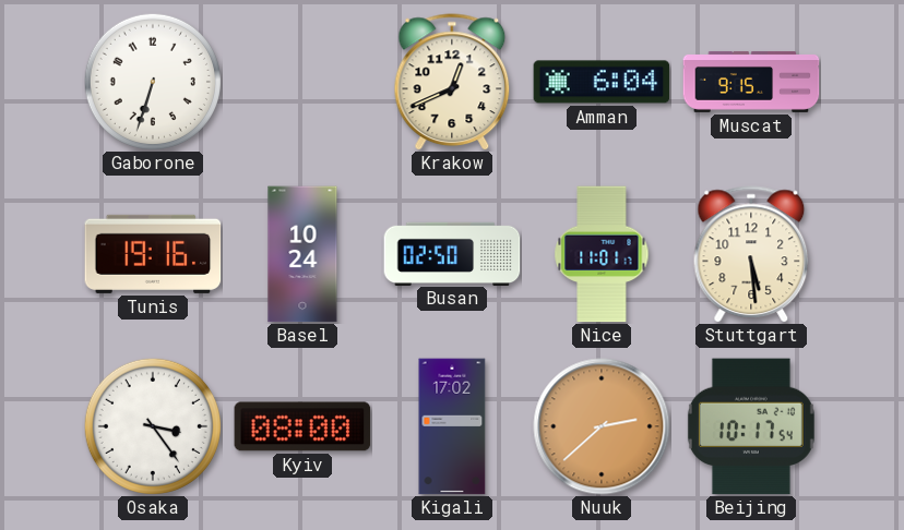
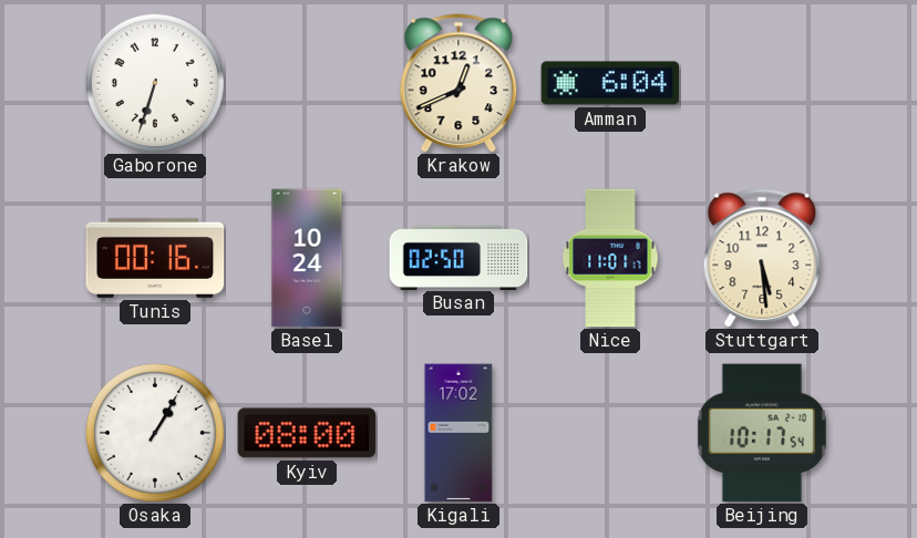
Muscat: 9:15 -> none (751, 82)
Tunis: 19:16 -> 00:16 (155, 258)
Osaka: 3:24 -> 1:05 (155, 433)
Nuuk: 2:38 -> none (602, 426)
